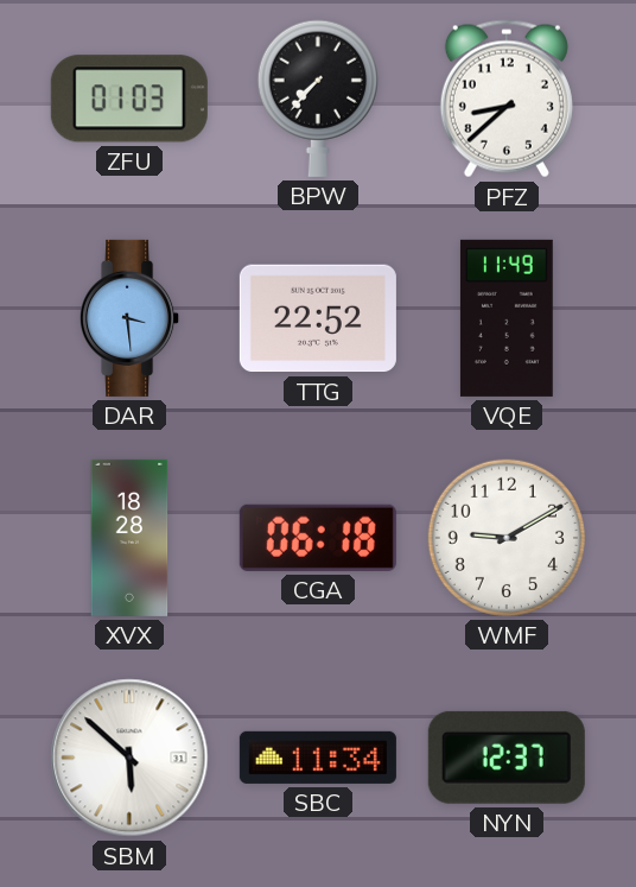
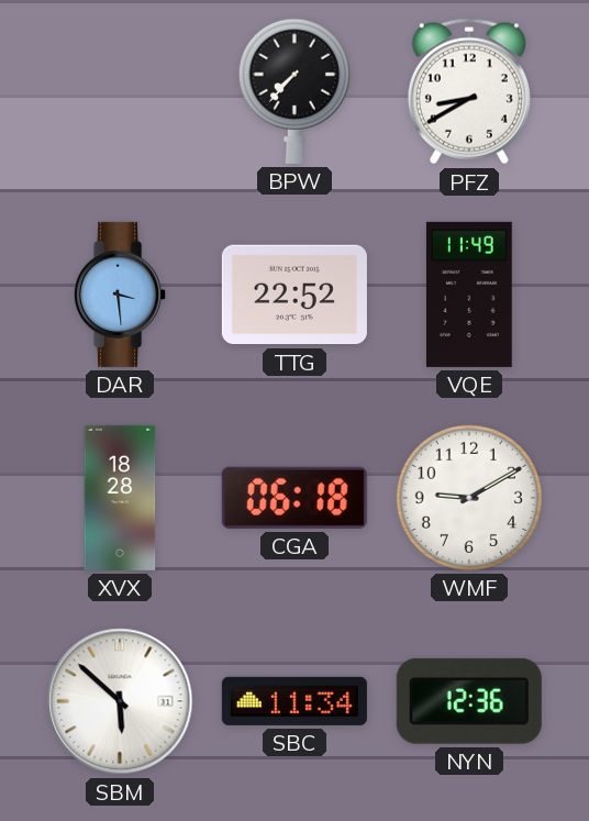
ZFU: 01:03 -> none (129, 99)
PFZ: 8:38 -> 8:40 (469, 91)
NYN: 12:37 -> 12:36 (469, 701)
